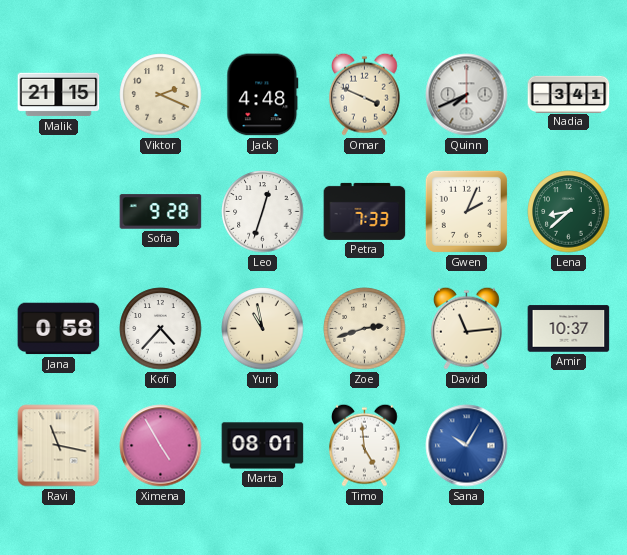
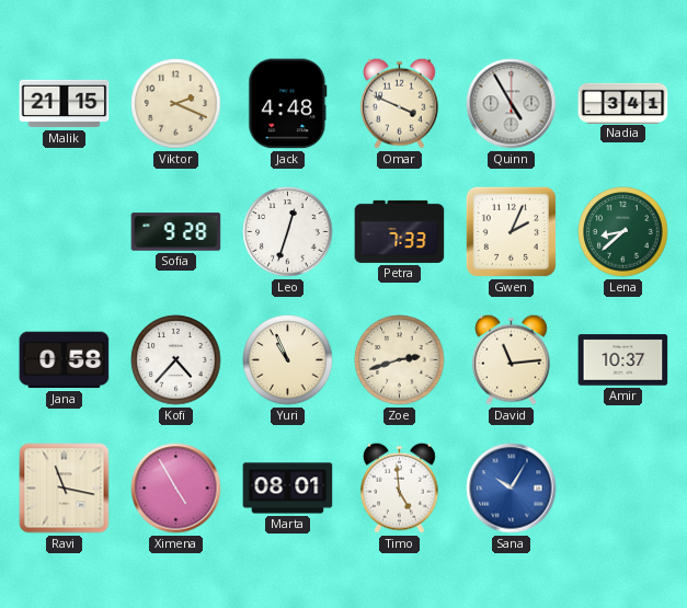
Quinn: 7:41 -> 4:55 (512, 104)
Yuri: 10:58 -> 10:56 (288, 360)
